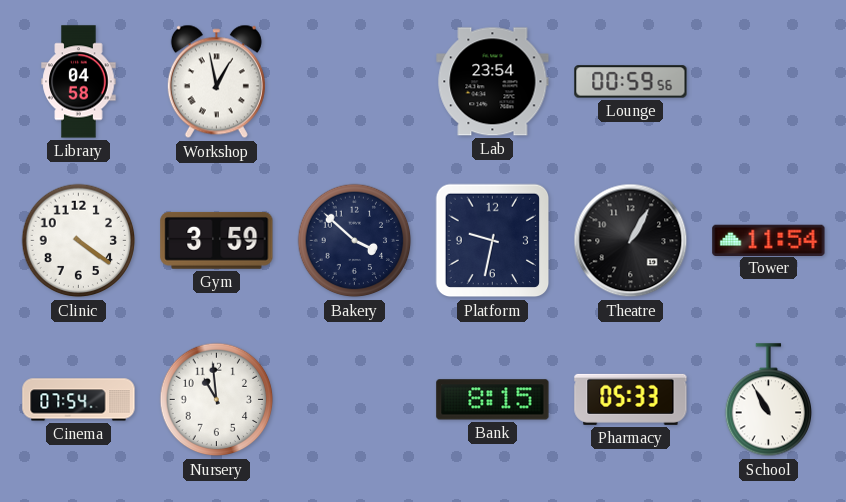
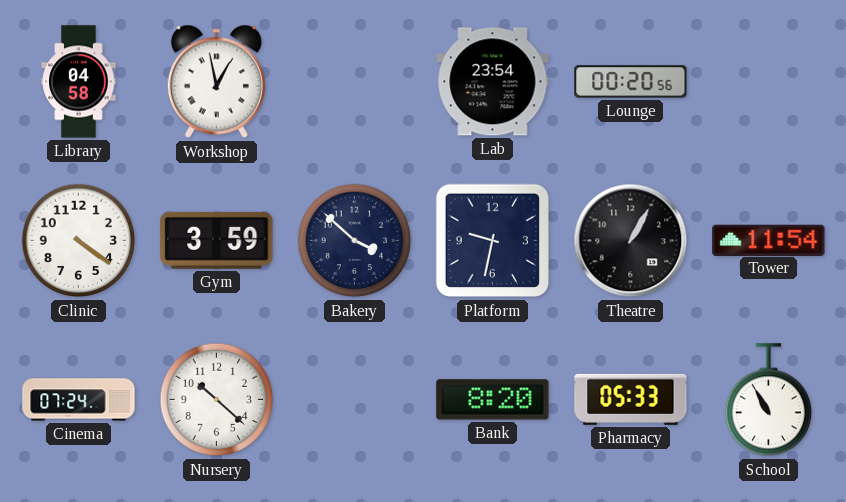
Lounge: 00:59 -> 00:20 (631, 82)
Cinema: 07:54 -> 07:24 (79, 400)
Nursery: 10:59 -> 10:22 (217, 400)
Bank: 8:15 -> 8:20 (493, 400)
